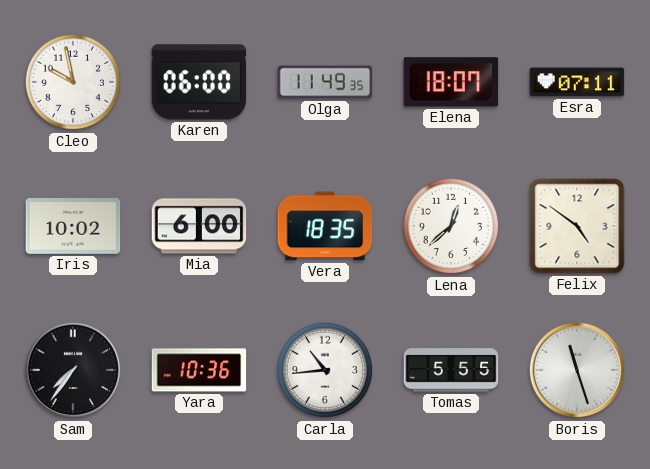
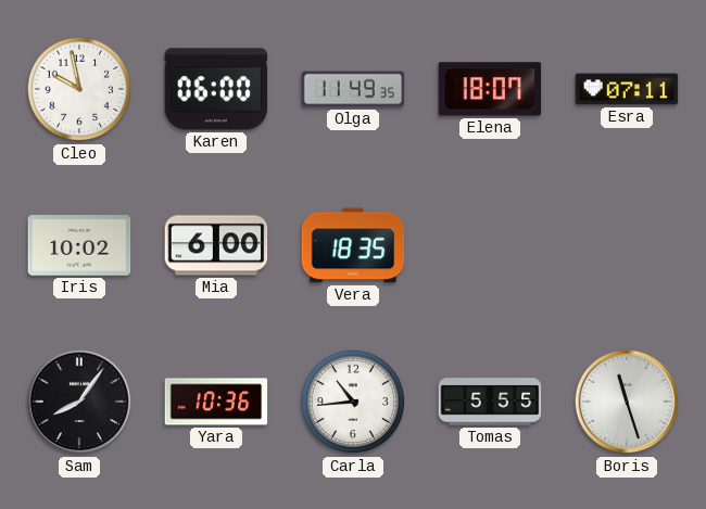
Lena: 12:38 -> none (451, 226)
Felix: 4:51 -> none (577, 226)
Sam: 7:36 -> 8:06 (79, 402)
